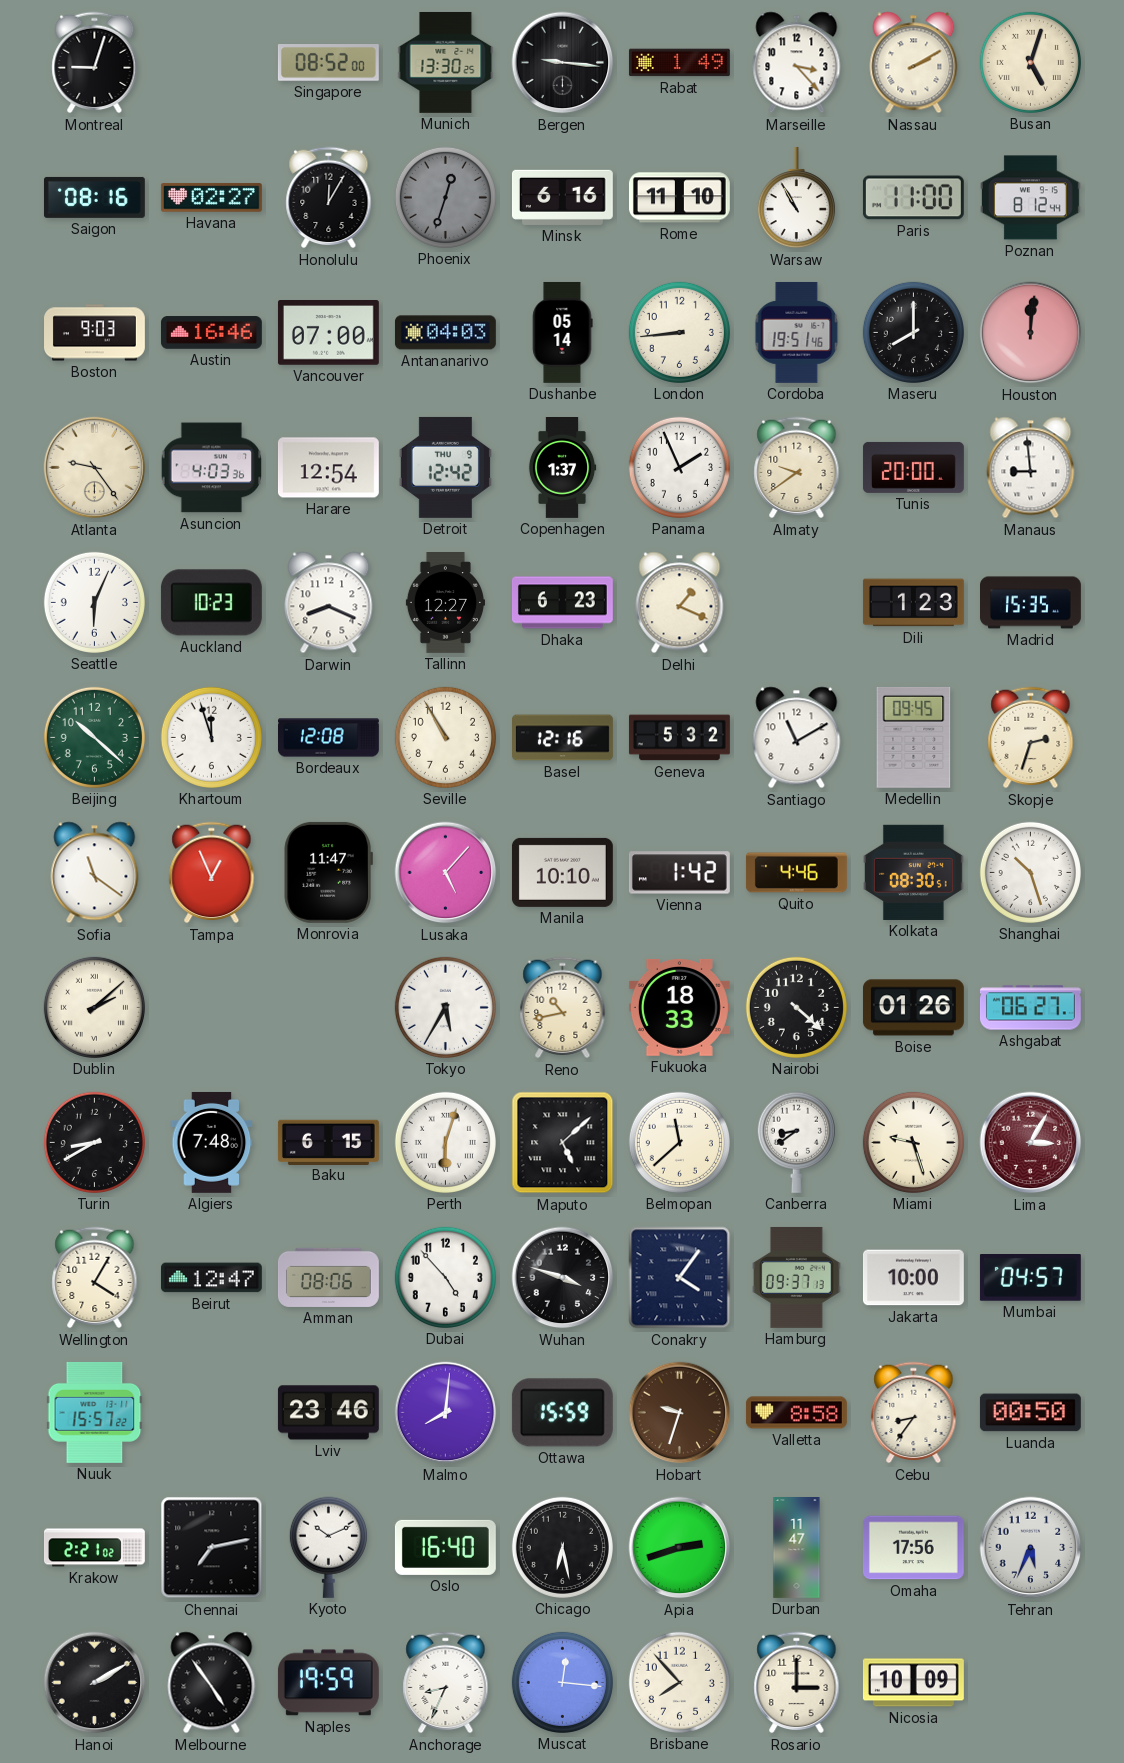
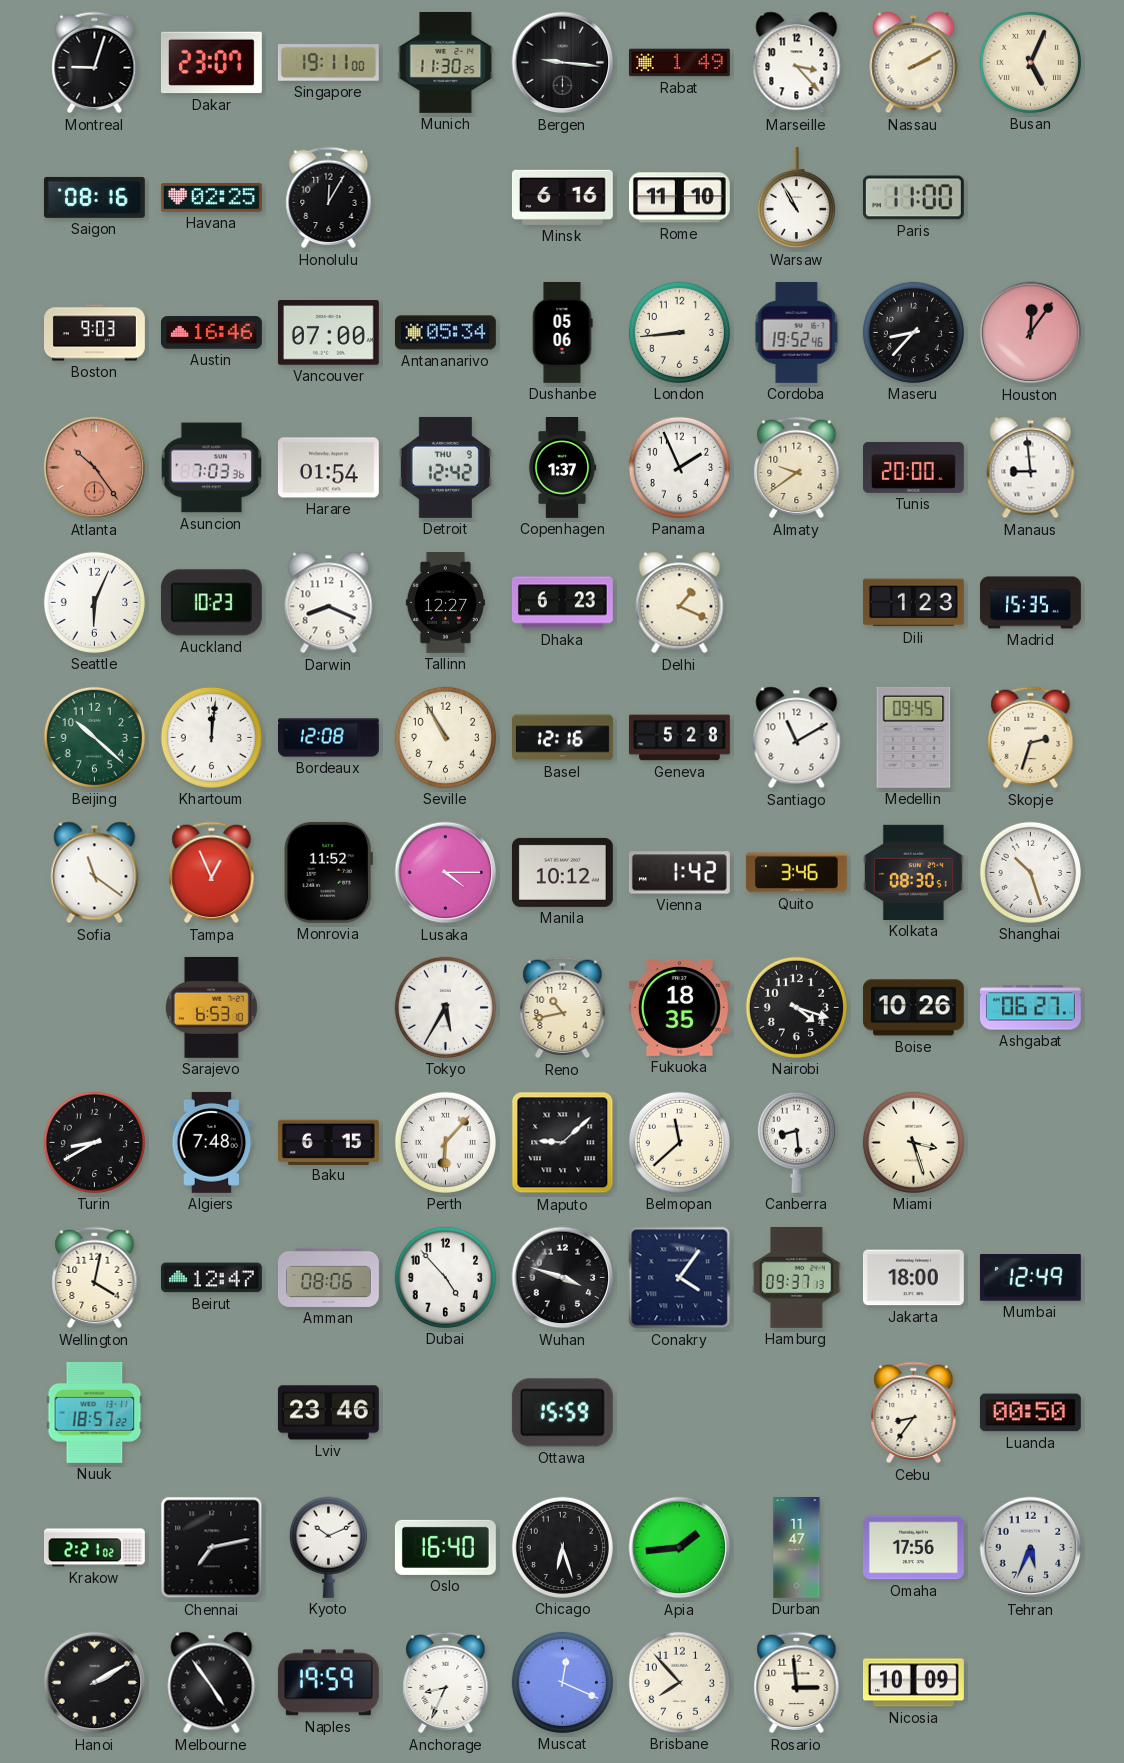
Dakar: none -> 23:07 (211, 63)
Singapore: 08:52 -> 19:11 (328, 63)
Munich: 13:30 -> 11:30 (446, 62)
Busan: 5:03 -> 5:04 (1030, 62)
Havana: 02:27 -> 02:25 (211, 198)
Phoenix: 12:33 -> none (445, 197)
Poznan: 8:12 -> none (1030, 198)
Antananarivo: 04:03 -> 05:34 (445, 333)
Dushanbe: 05:14 -> 05:06 (562, 332)
Cordoba: 19:51 -> 19:52 (797, 332)
Maseru: 8:00 -> 8:37 (913, 332)
Houston: 12:01 -> 12:06 (1031, 333)
Atlanta: 9:24 -> 10:24 (95, 468)
Atlanta dial: cream -> salmon (95, 468)
Asuncion: 4:03 -> 7:03 (211, 468)
Harare: 12:54 -> 01:54 (328, 468)
Khartoum: 11:57 -> 12:01 (211, 737)
Geneva: 5:32 -> 5:28 (680, 738)
Monrovia: 11:47 -> 11:52 (328, 872)
Lusaka: 5:07 -> 4:15 (446, 873)
Manila: 10:10 -> 10:12 (562, 872)
Quito: 4:46 -> 3:46 (796, 873)
Dublin: 2:08 -> none (94, 1007)
Sarajevo: none -> 6:53 (211, 1007)
Fukuoka: 18:33 -> 18:35 (679, 1007)
Nairobi: 4:22 -> 4:18 (796, 1007)
Boise: 01:26 -> 10:26 (913, 1008)
Perth: 6:03 -> 6:07 (445, 1142)
Maputo: 5:08 -> 9:08 (563, 1143)
Canberra: 8:39 -> 8:29 (796, 1142)
Miami: 9:27 -> 3:27 (913, 1142)
Lima: 3:05 -> none (1031, 1143)
Wellington: 4:05 -> 4:02 (95, 1278)
Jakarta: 10:00 -> 18:00 (913, 1278)
Mumbai: 04:57 -> 12:49 (1030, 1278)
Nuuk: 15:57 -> 18:57 (95, 1412)
Malmo: 8:01 -> none (446, 1413)
Hobart: 9:33 -> none (680, 1413)
Valletta: 8:58 -> none (796, 1413)
Chicago: 6:28 -> 6:27 (562, 1547)
Apia: 2:42 -> 1:44 (680, 1548)
Muscat: 12:16 -> 12:19 (562, 1682)
Rosario: 3:00 -> 2:59 (797, 1683)
